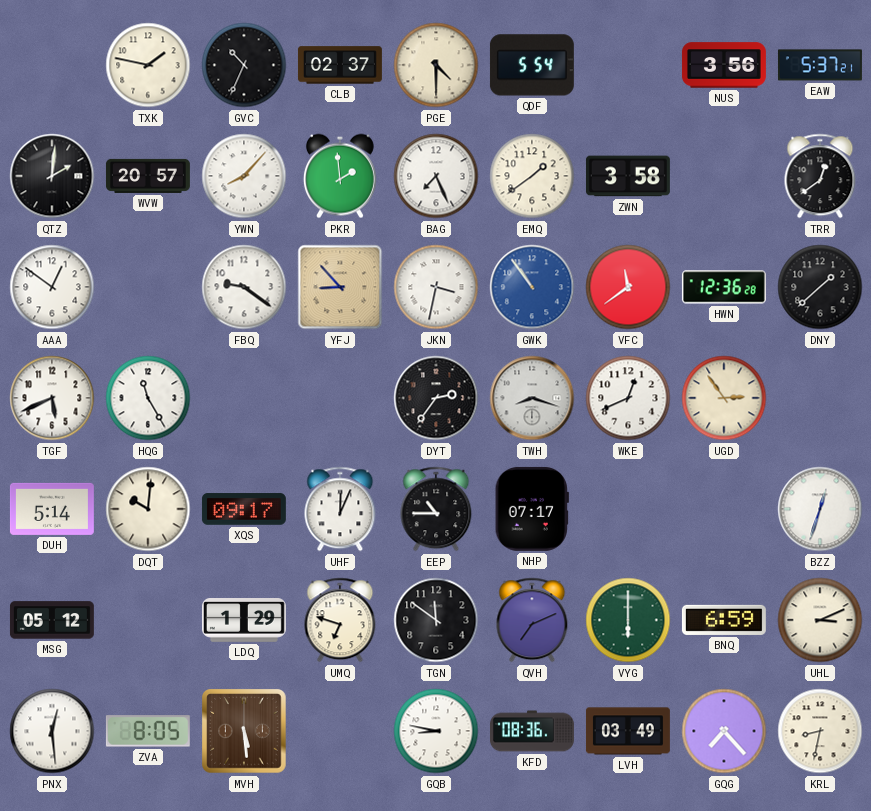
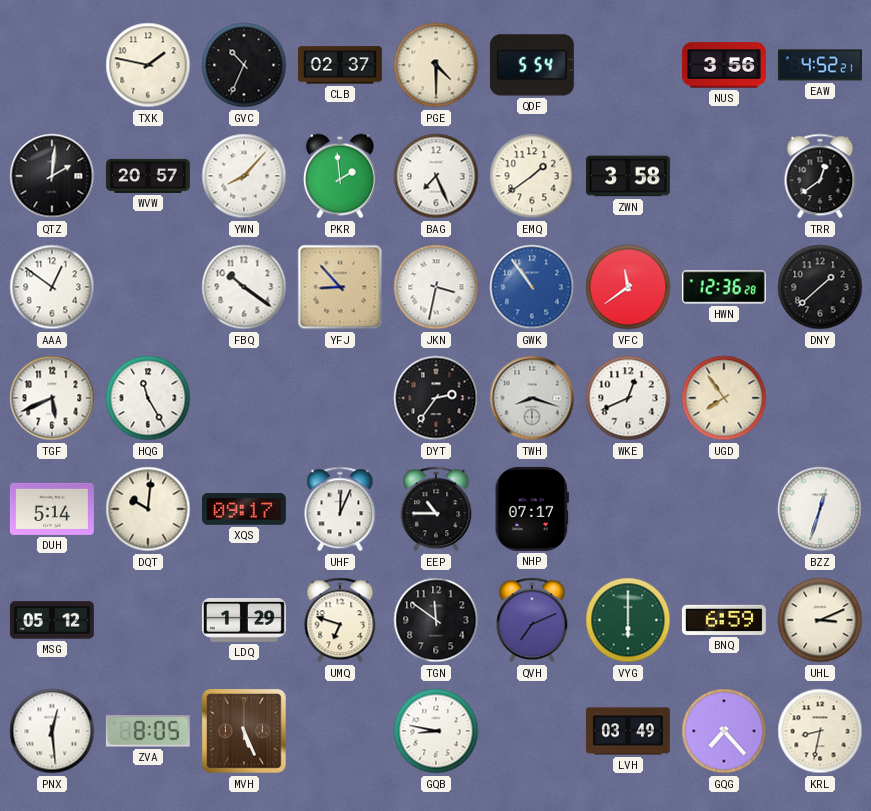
EAW: 5:37 -> 4:52 (820, 65)
FBQ: 9:21 -> 10:21 (244, 287)
UGD: 2:54 -> 7:54 (724, 398)
MVH: 5:29 -> 5:26 (244, 731)
KFD: 08:36 -> none (532, 731)
